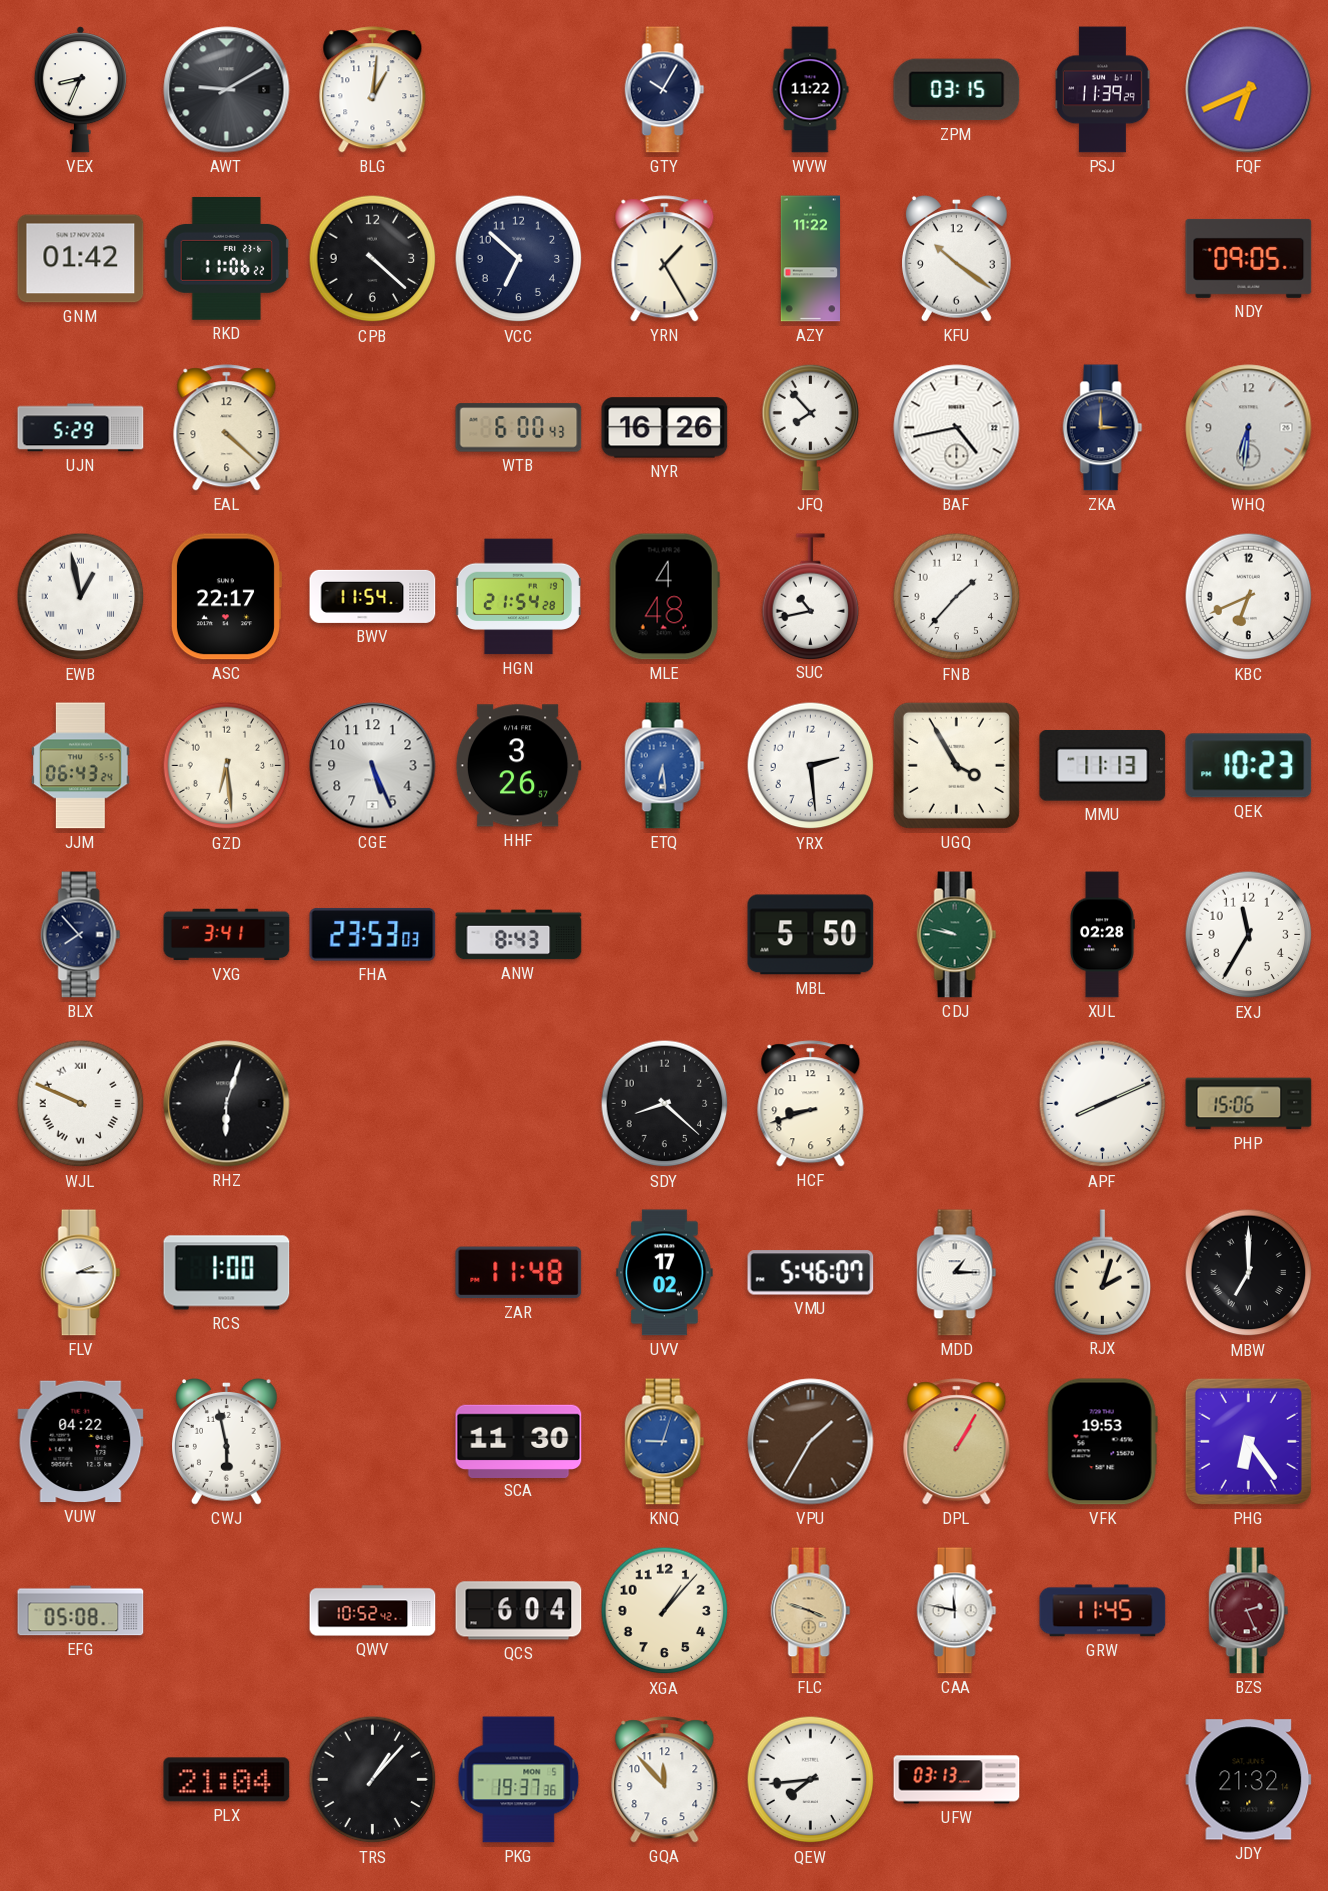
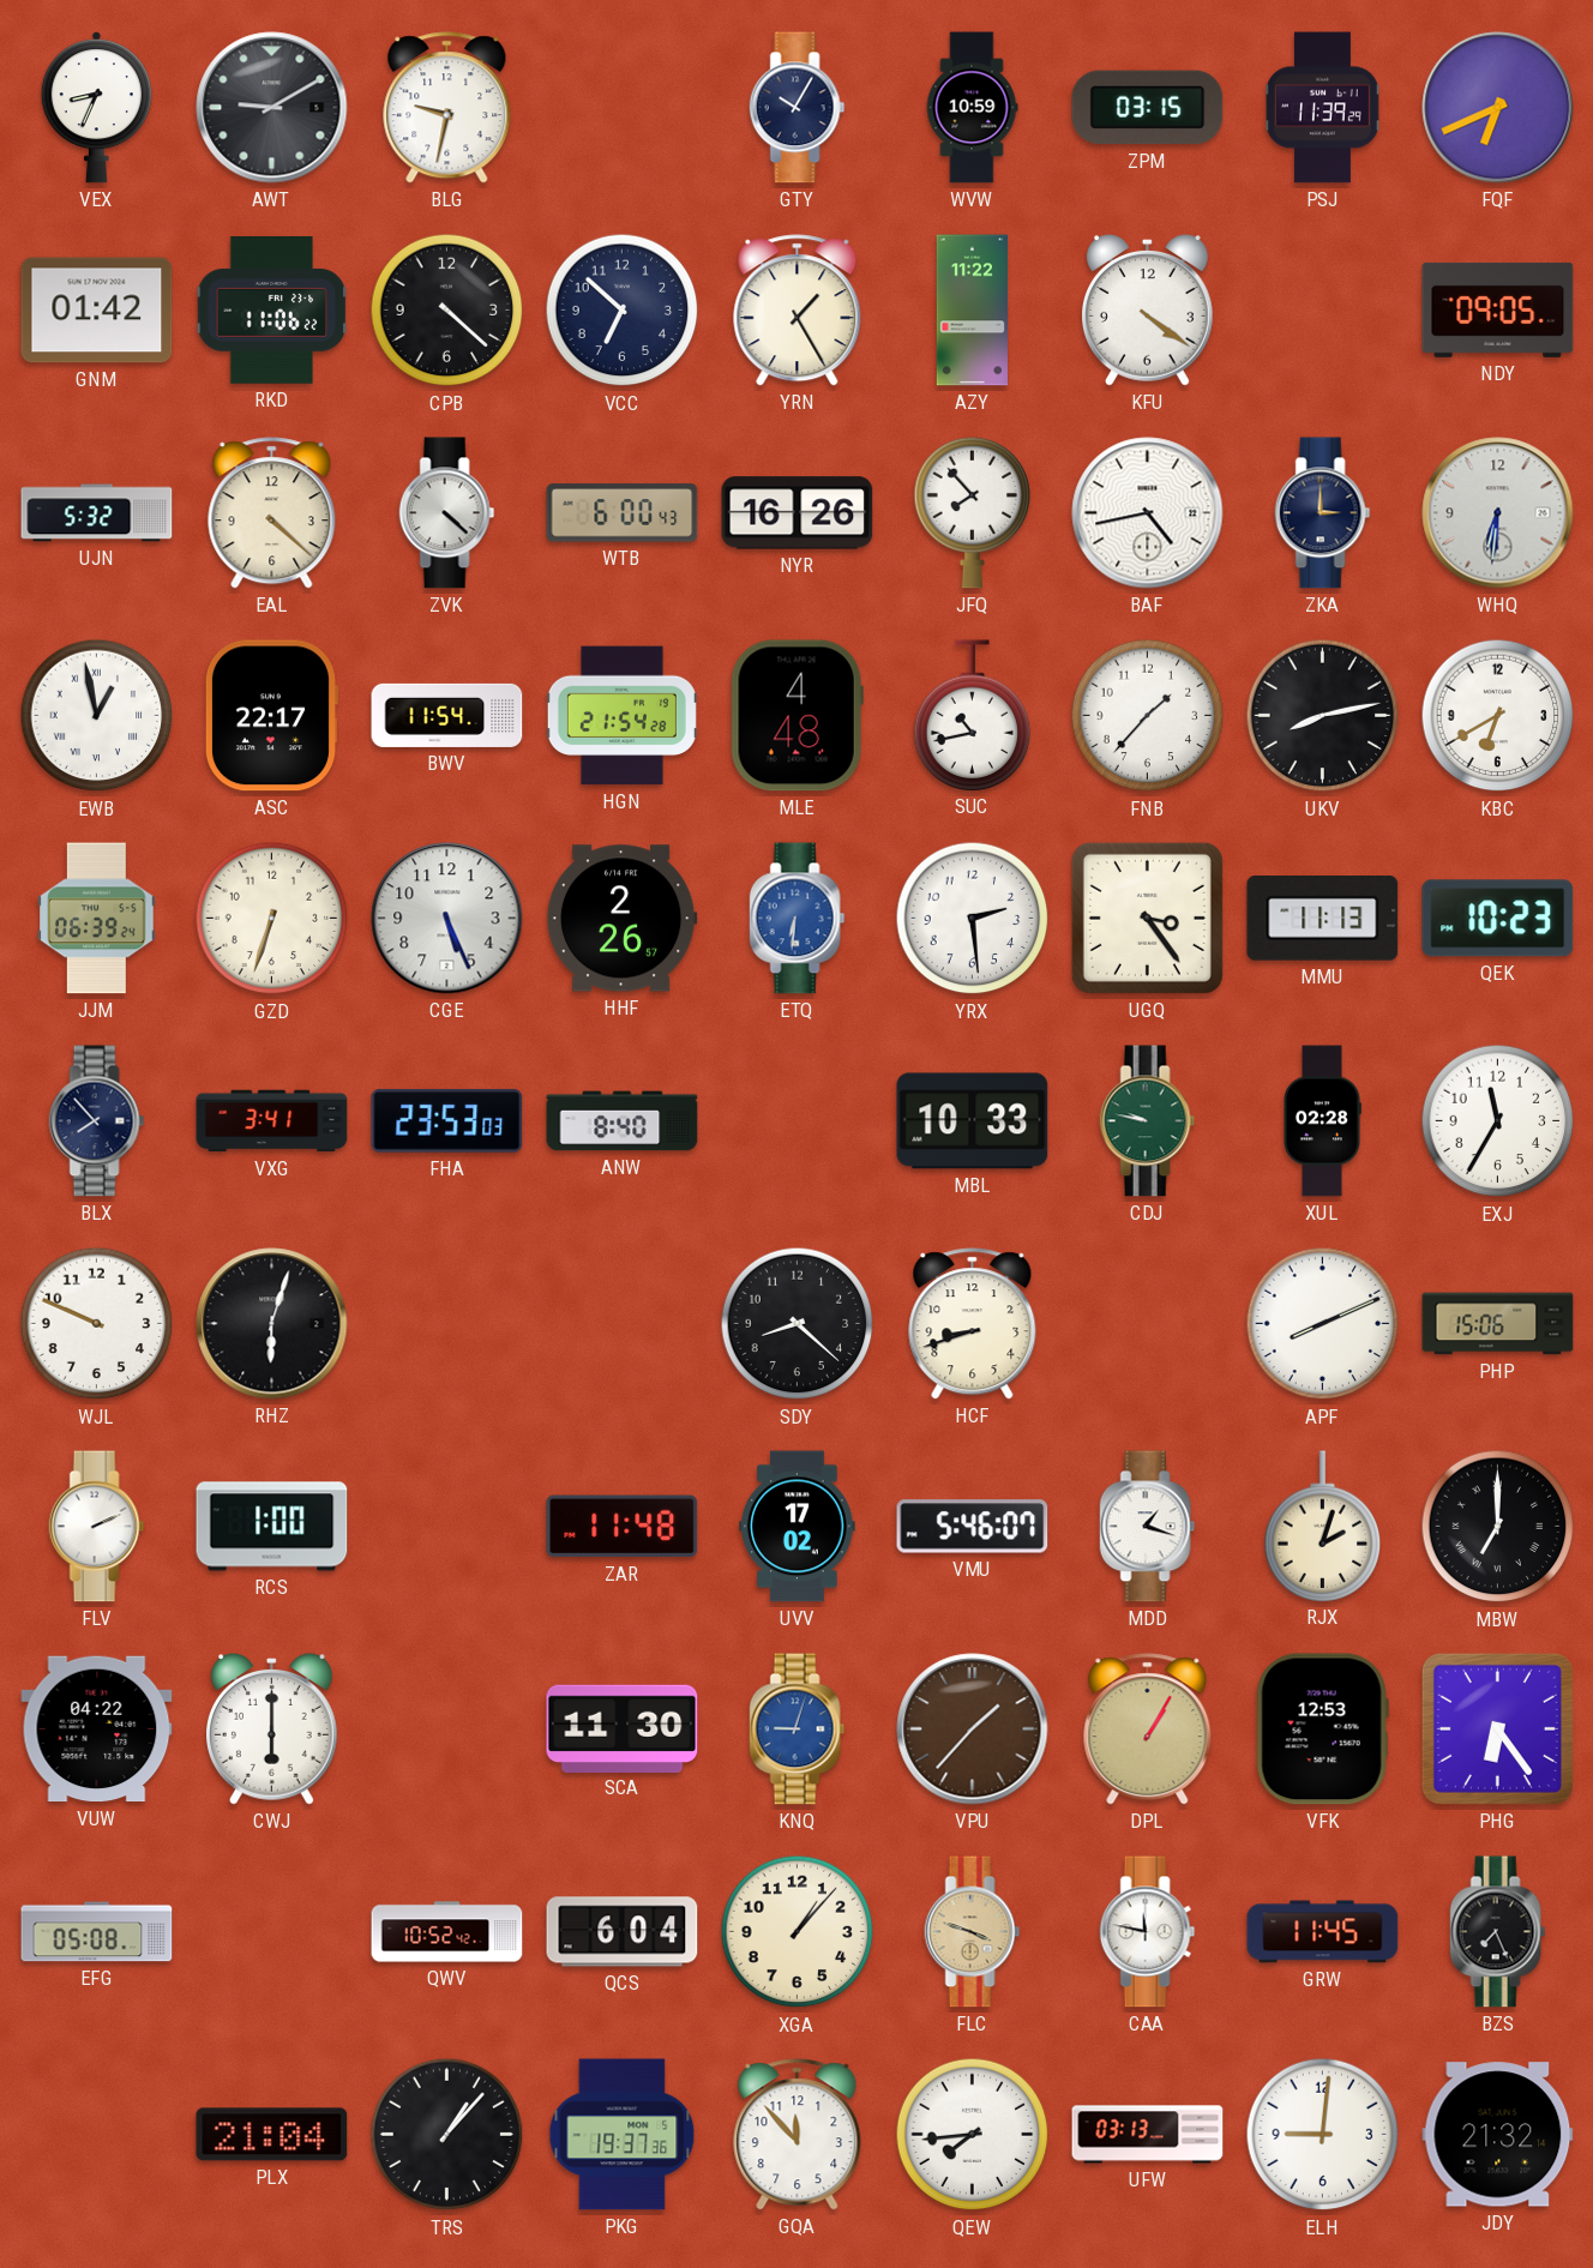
BLG: 1:01 -> 9:32 (447, 108)
WVW: 11:22 -> 10:59 (972, 108)
KFU: 10:21 -> 4:21 (1148, 311)
UJN: 5:29 -> 5:32 (97, 513)
ZVK: none -> 4:22 (447, 513)
UKV: none -> 8:13 (1323, 716)
KBC: 6:41 -> 6:40 (1498, 716)
JJM: 06:43 -> 06:39 (97, 919)
GZD: 6:29 -> 6:33 (272, 919)
HHF: 3:26 -> 2:26 (621, 919)
ETQ: 6:29 -> 6:31 (798, 919)
UGQ: 3:55 -> 3:24 (1147, 918)
ANW: 8:43 -> 8:40 (623, 1121)
MBL: 5:50 -> 10:33 (973, 1121)
WJL numerals: Roman -> Arabic (97, 1324)
FLV: 2:15 -> 2:11 (97, 1527)
MDD: 1:15 -> 1:18 (1148, 1527)
CWJ: 5:58 -> 6:00 (272, 1729)
VPU: 1:35 -> 1:37 (973, 1729)
VFK: 19:53 -> 12:53 (1322, 1729)
BZS: 2:26 -> 7:26 (1498, 1932)
BZS dial: burgundy -> black (1498, 1932)
ELH: none -> 9:01 (1323, 2135)
